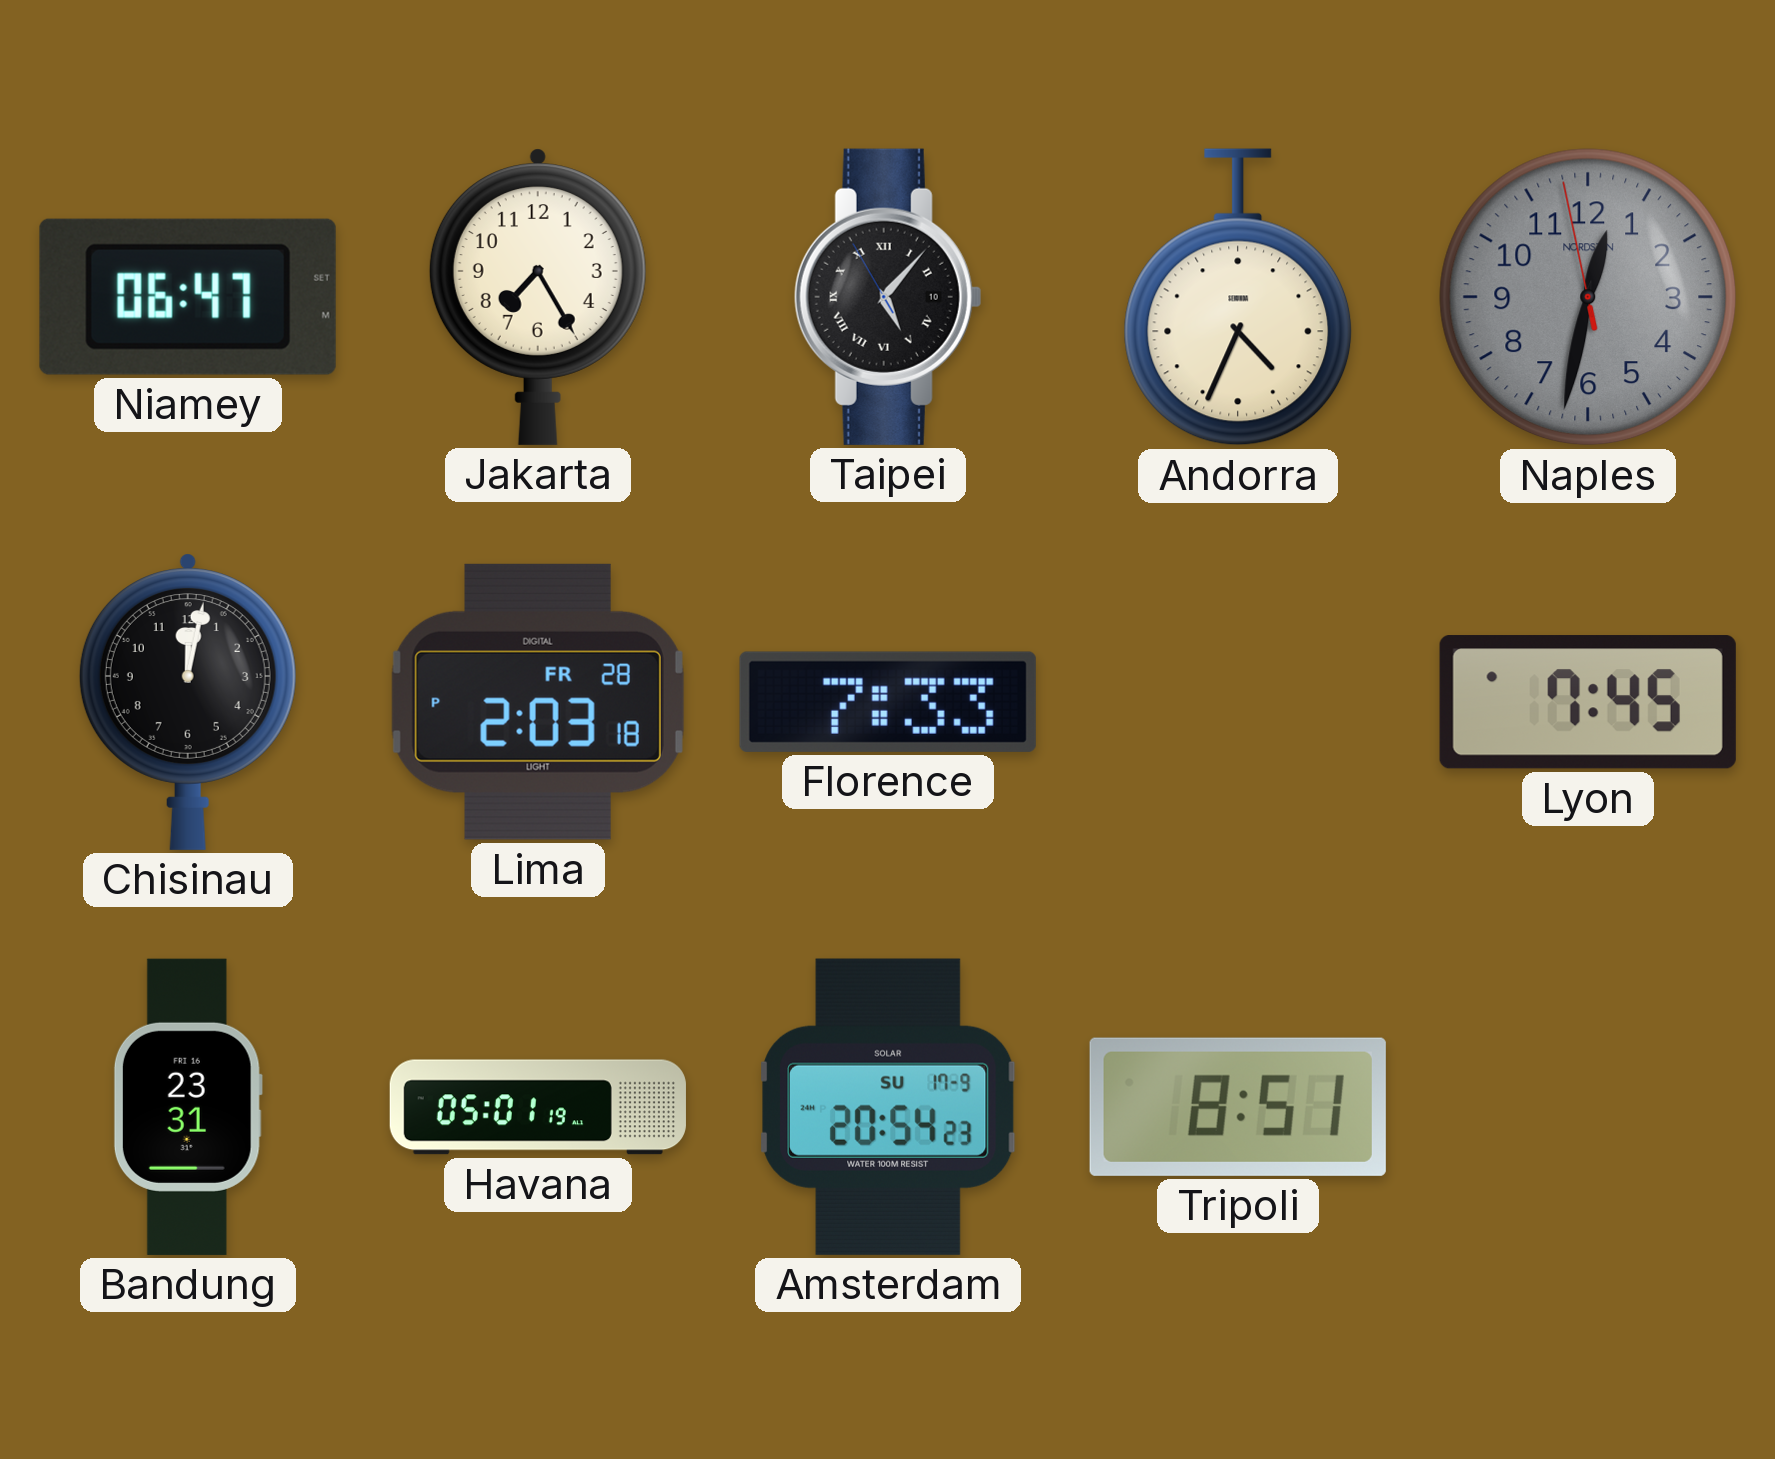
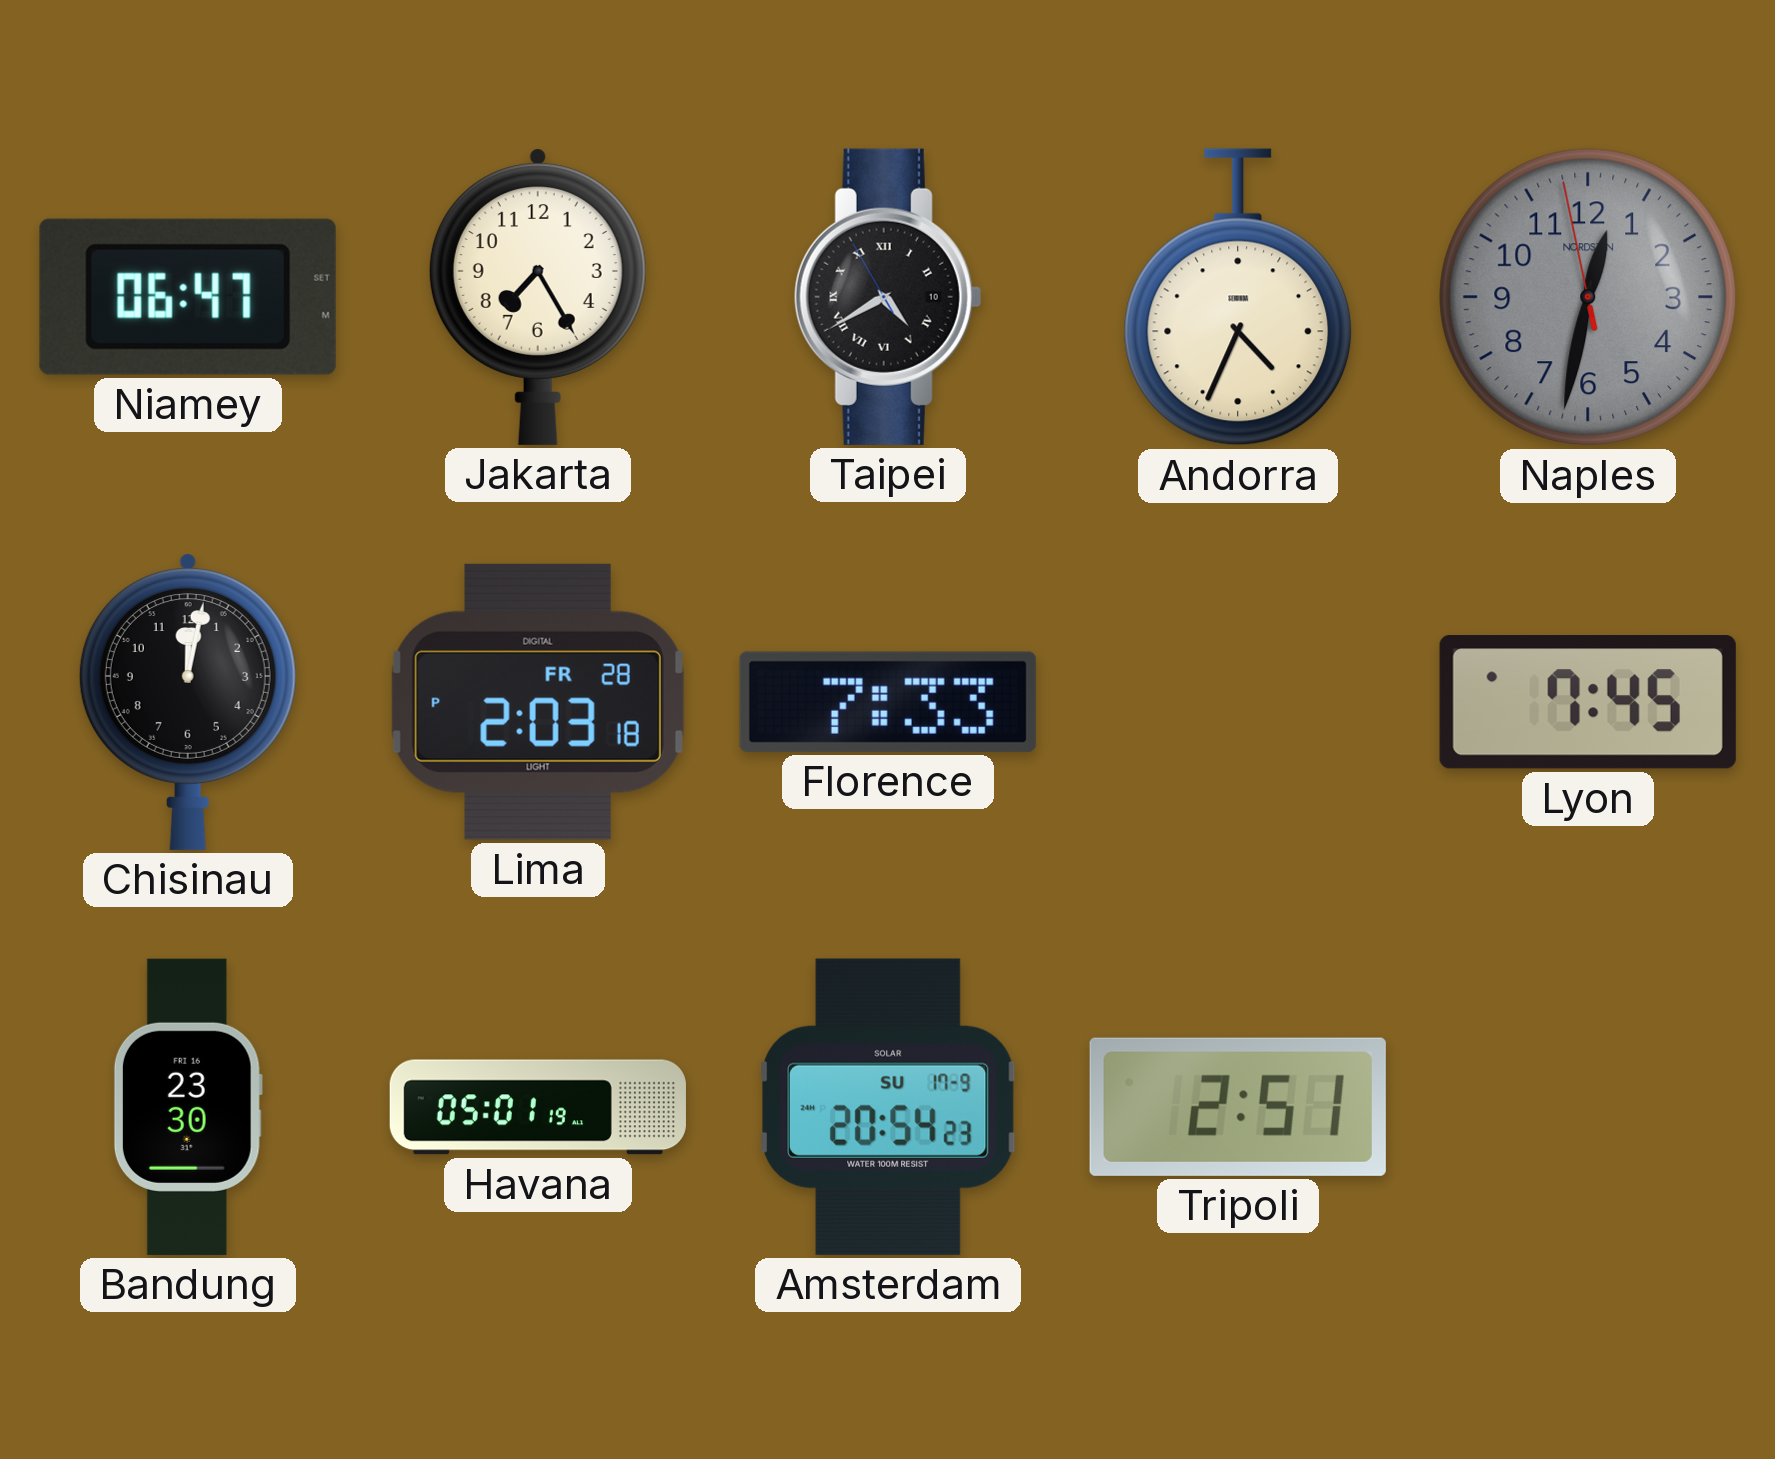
Taipei: 5:06 -> 4:39 (888, 297)
Bandung: 23:31 -> 23:30 (188, 1107)
Tripoli: 8:51 -> 2:51 (1238, 1107)
